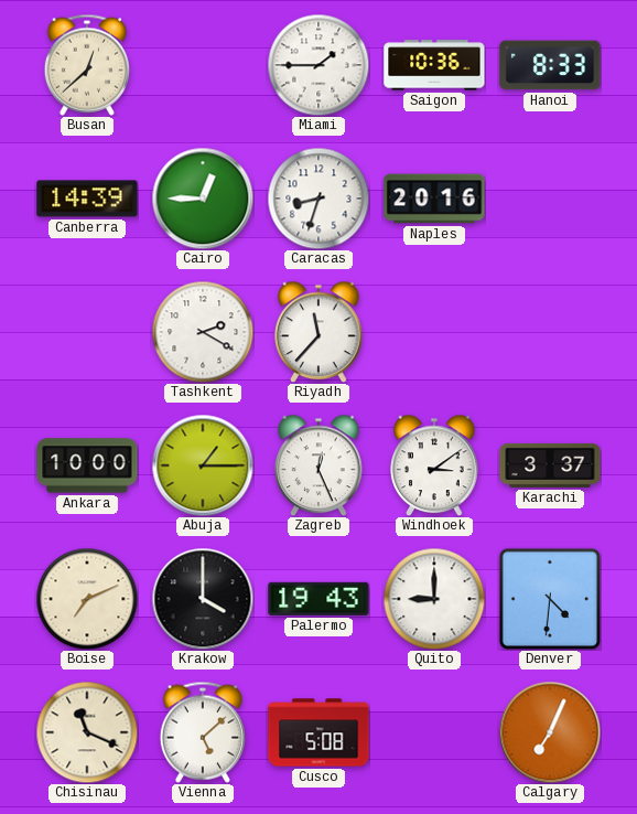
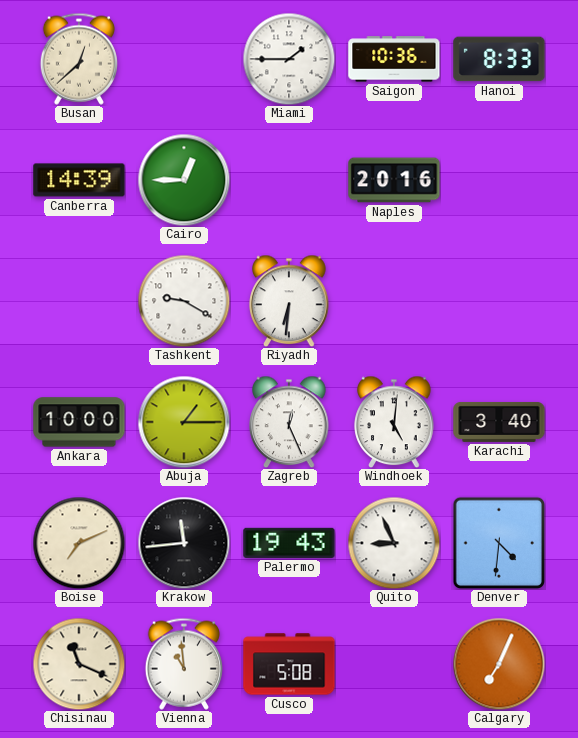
Caracas: 8:33 -> none (318, 199)
Tashkent: 2:20 -> 9:20 (184, 301)
Riyadh: 11:37 -> 6:31 (289, 301)
Windhoek: 3:09 -> 5:01 (394, 422)
Karachi: 3:37 -> 3:40 (499, 422)
Krakow: 4:00 -> 11:44 (184, 543)
Quito: 9:00 -> 8:56 (394, 543)
Vienna: 5:08 -> 10:59 (184, 664)
